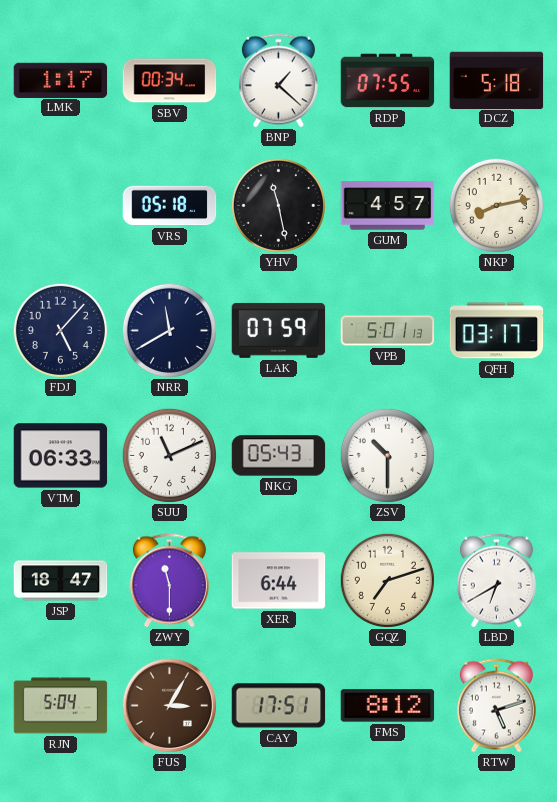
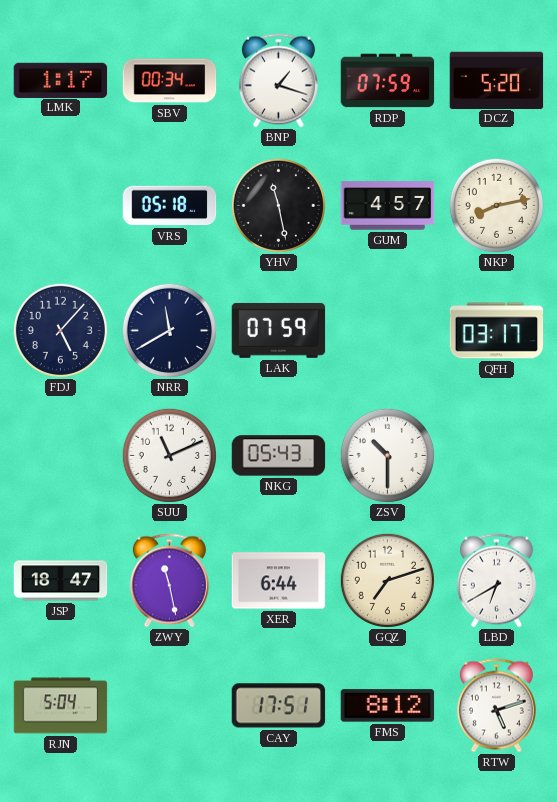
BNP: 1:22 -> 1:18 (278, 81)
RDP: 07:55 -> 07:59 (388, 81)
DCZ: 5:18 -> 5:20 (497, 80)
VPB: 5:01 -> none (388, 331)
VTM: 06:33 -> none (61, 456)
ZWY: 11:30 -> 11:28 (169, 581)
FUS: 3:05 -> none (169, 705)
